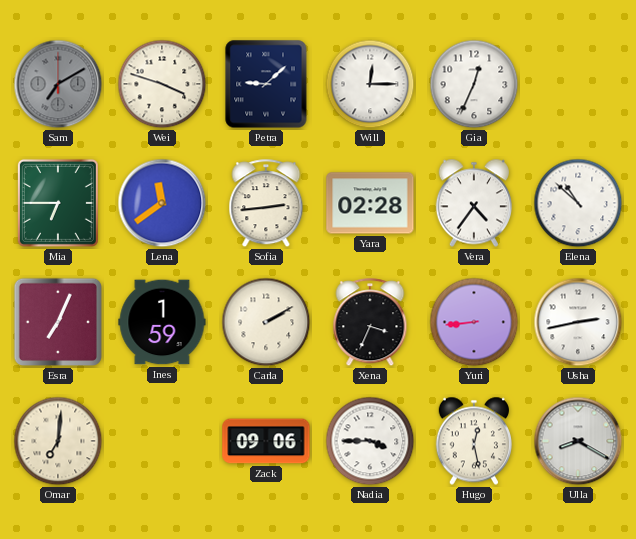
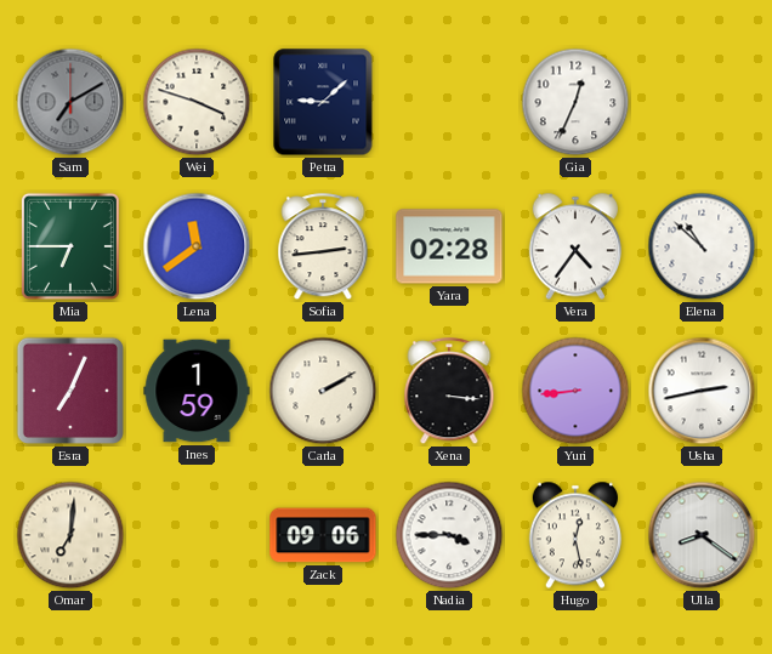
Will: 12:15 -> none (370, 84)
Xena: 3:34 -> 3:16 (449, 392)
Ulla: 8:20 -> 8:21 (702, 535)
